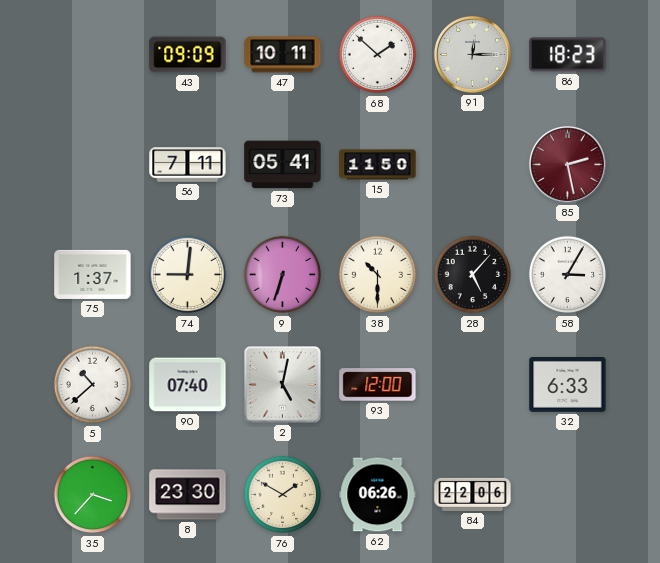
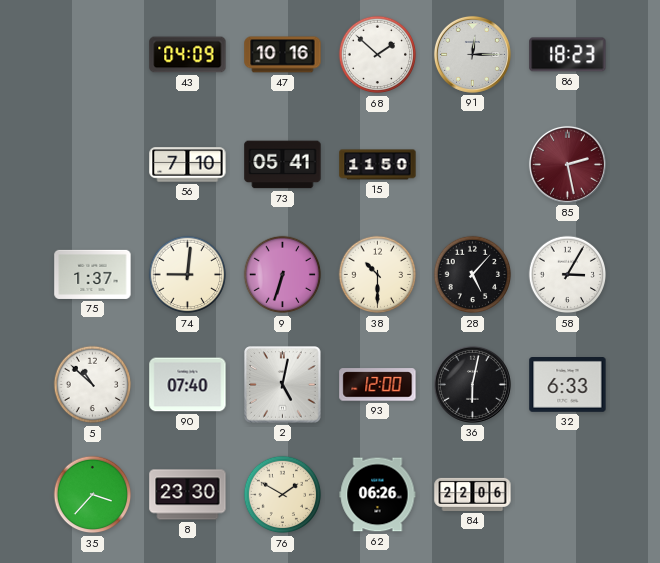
43: 09:09 -> 04:09 (188, 55)
47: 10:11 -> 10:16 (283, 55)
56: 7:11 -> 7:10 (188, 165)
5: 10:38 -> 10:52 (93, 385)
36: none -> 6:02 (472, 384)
